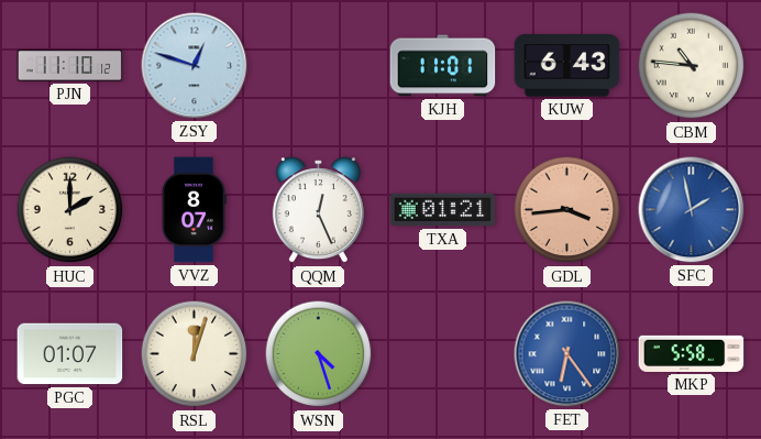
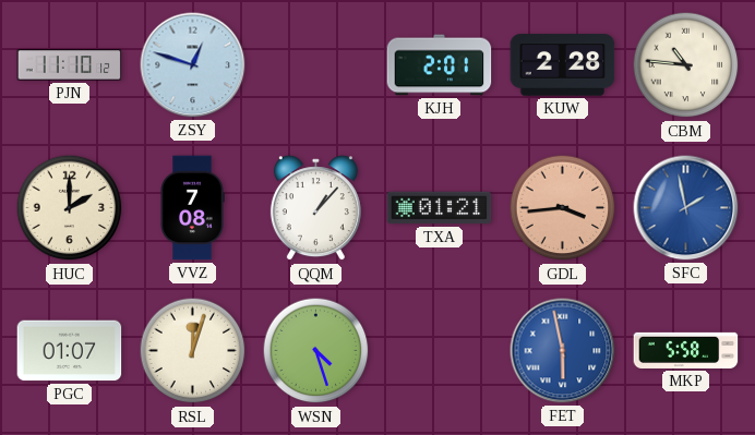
KJH: 11:01 -> 2:01 (440, 65)
KUW: 6:43 -> 2:28 (563, 65)
VVZ: 8:07 -> 7:08 (192, 208)
QQM: 12:26 -> 1:07 (315, 208)
FET: 6:24 -> 5:58 (563, 351)
